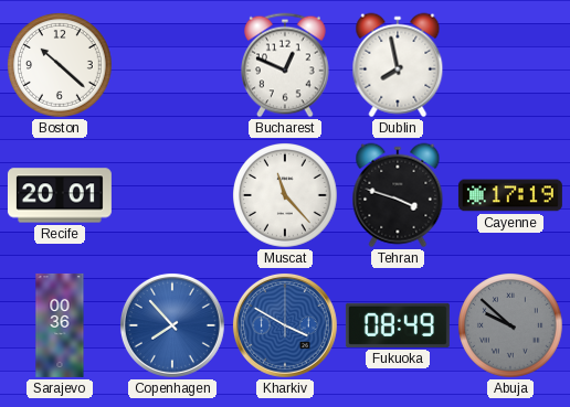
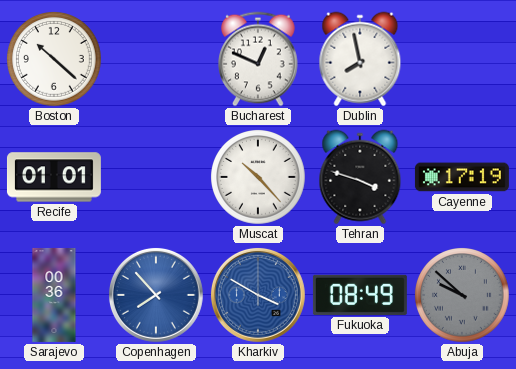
Recife: 20:01 -> 01:01 (54, 177)
Muscat: 11:23 -> 10:23 (259, 178)
